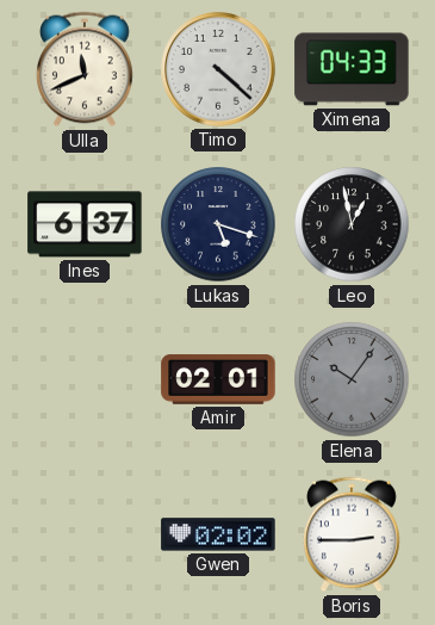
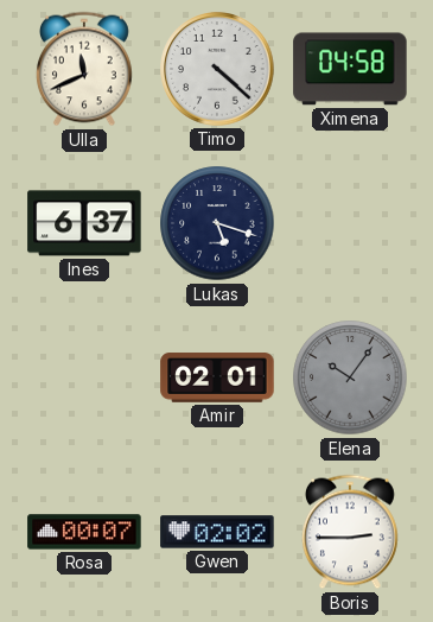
Ximena: 04:33 -> 04:58 (350, 69)
Leo: 12:58 -> none (352, 224)
Rosa: none -> 00:07 (84, 532)
